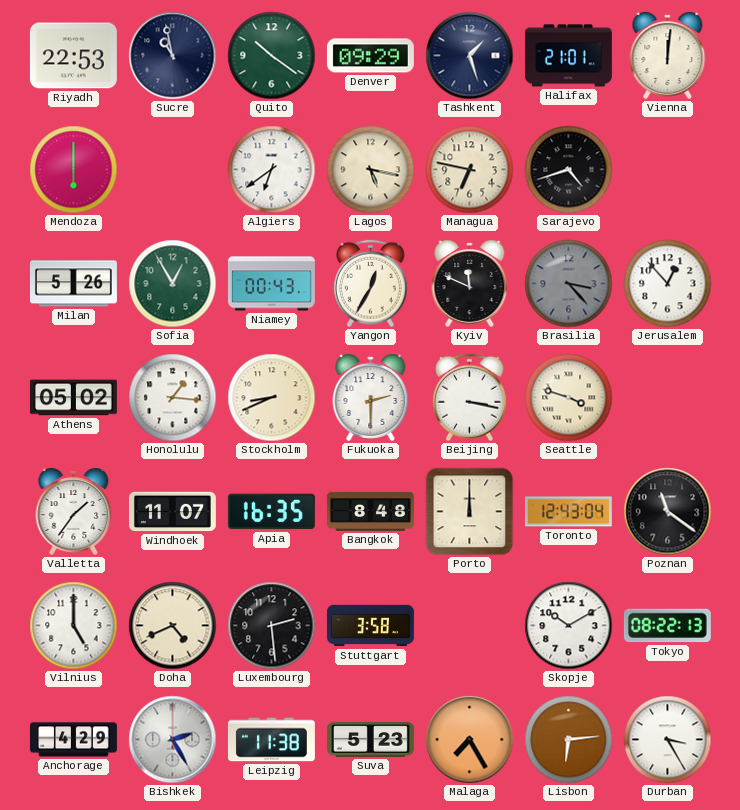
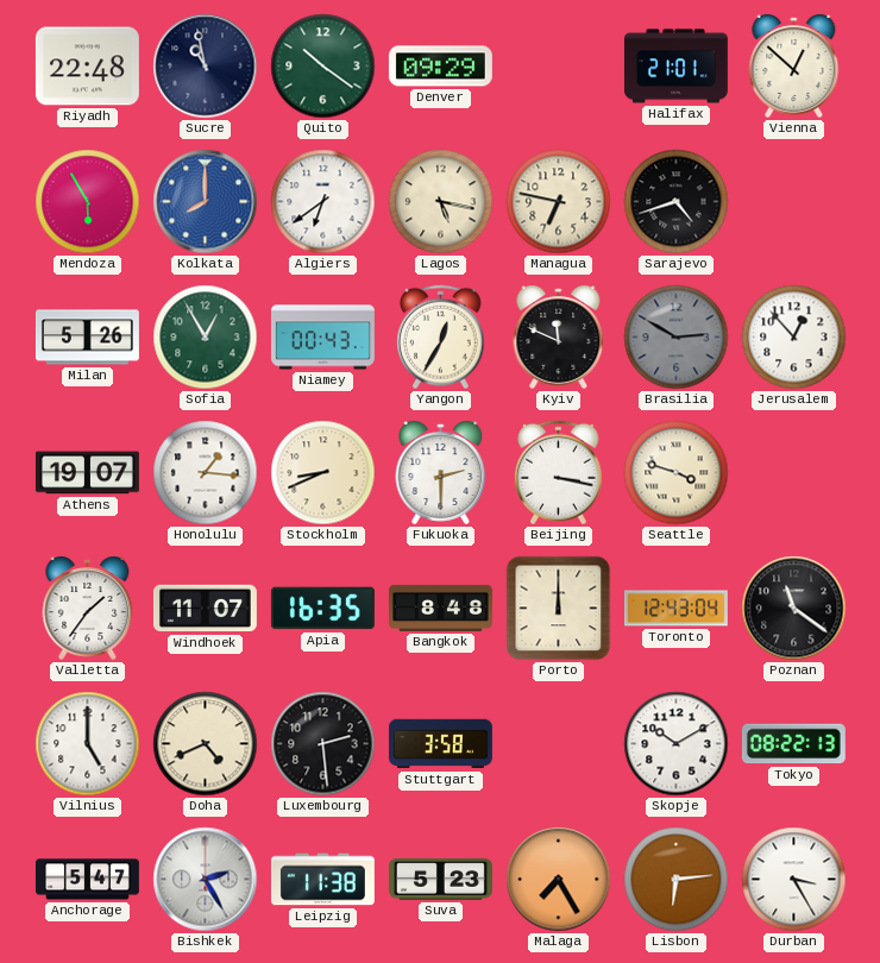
Riyadh: 22:53 -> 22:48 (87, 67)
Tashkent: 1:27 -> none (470, 56)
Vienna: 12:01 -> 12:52 (794, 65)
Mendoza: 6:00 -> 5:55 (88, 202)
Kolkata: none -> 8:00 (206, 202)
Brasilia: 3:23 -> 2:50 (677, 338)
Athens: 05:02 -> 19:07 (87, 473)
Anchorage: 4:29 -> 5:47 (87, 880)
